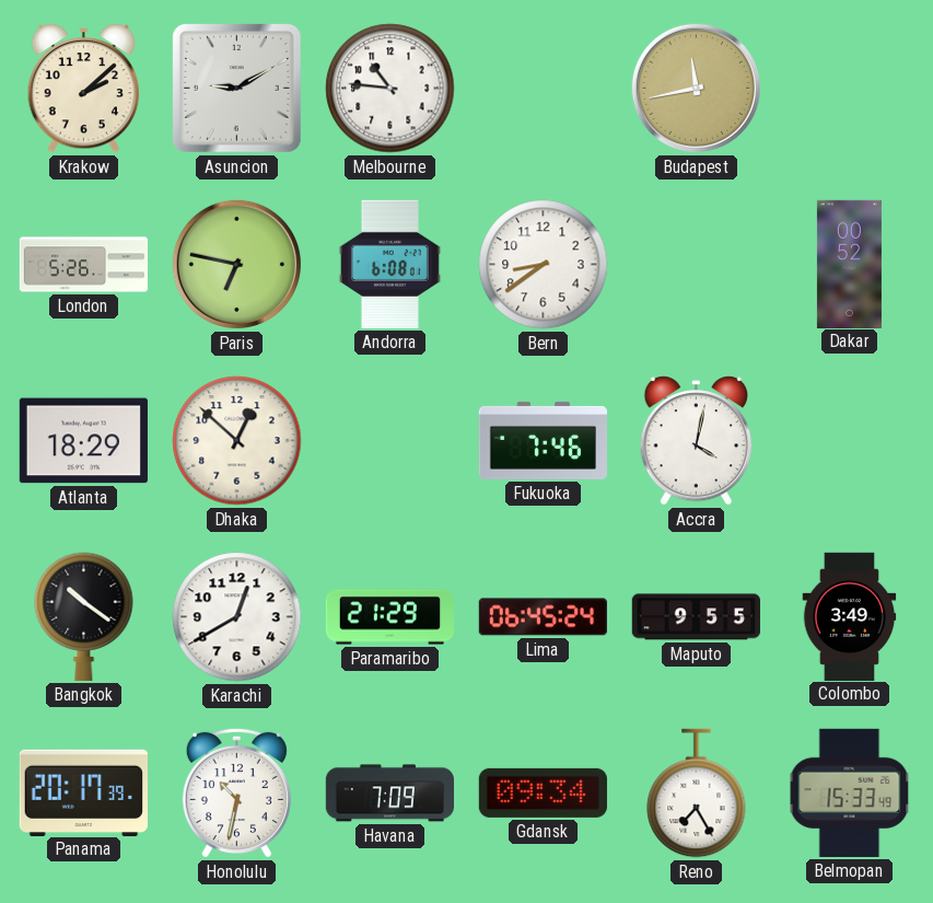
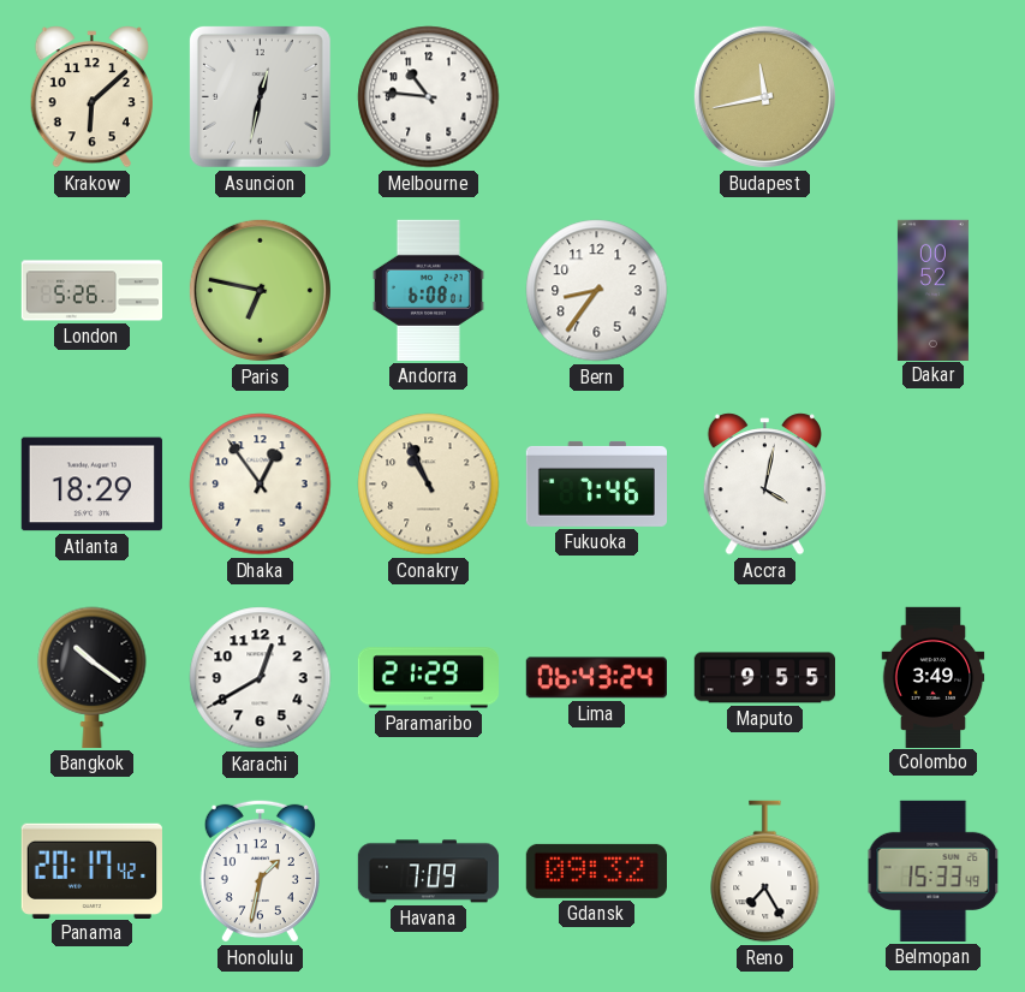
Krakow: 2:08 -> 6:08 (91, 97)
Asuncion: 9:10 -> 12:32 (260, 96)
Bern: 8:39 -> 8:36 (597, 291)
Dhaka: 12:52 -> 12:54 (261, 485)
Conakry: none -> 10:56 (429, 485)
Lima: 06:45 -> 06:43 (596, 678)
Panama: 20:17:39 -> 20:17:42 (91, 871)
Honolulu: 10:32 -> 1:32 (260, 871)
Gdansk: 09:34 -> 09:32 (596, 871)
